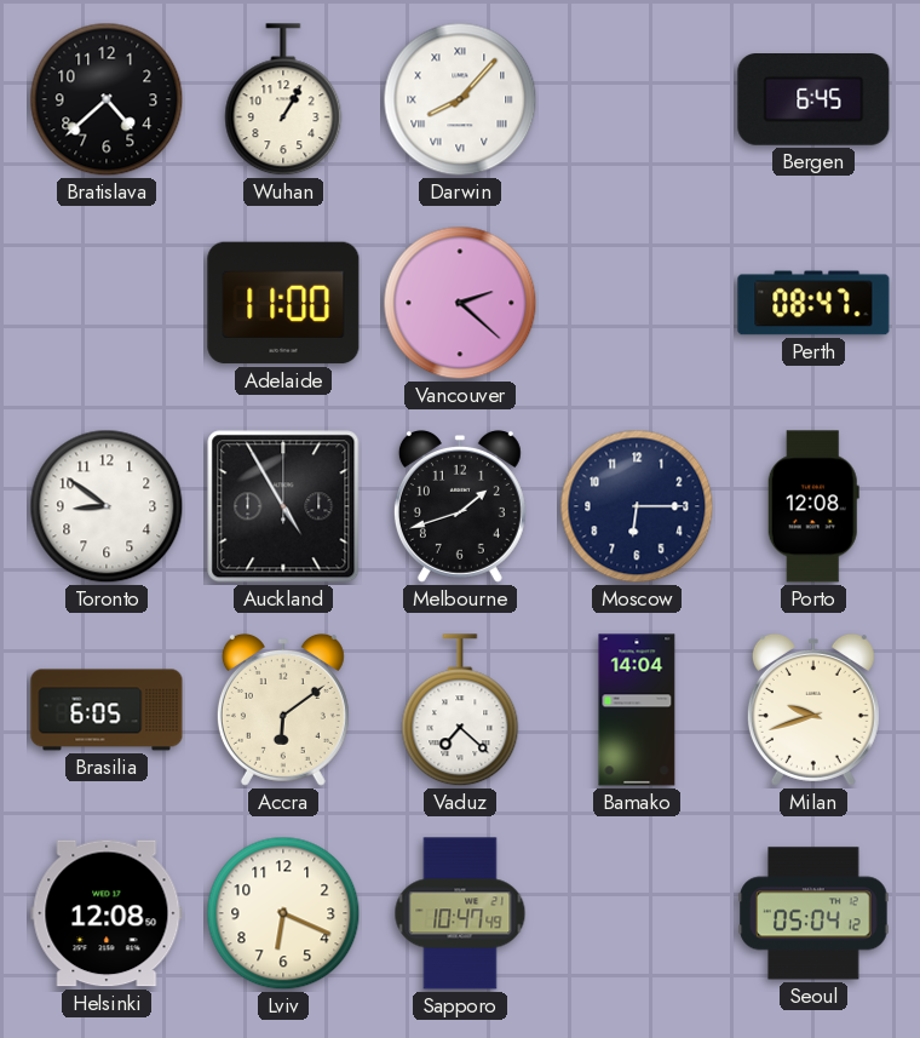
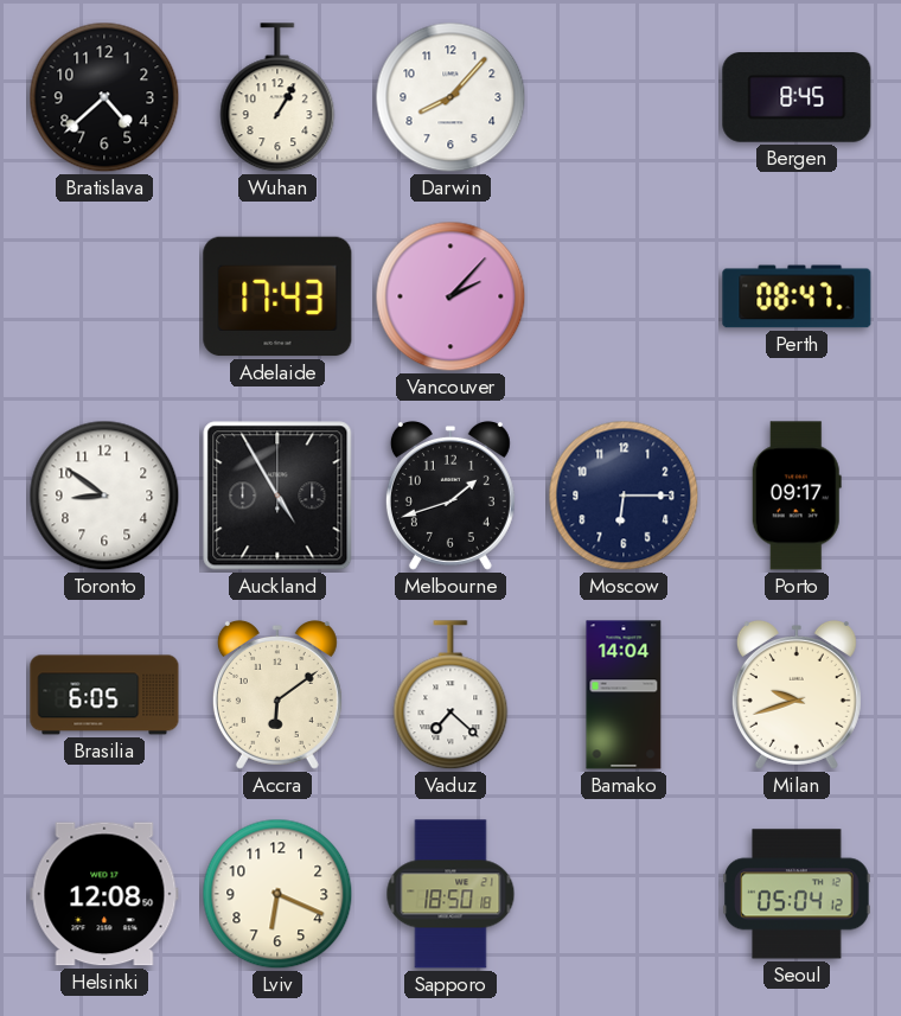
Darwin numerals: Roman -> Arabic (451, 97)
Bergen: 6:45 -> 8:45 (797, 98)
Adelaide: 11:00 -> 17:43 (277, 296)
Vancouver: 2:22 -> 2:07 (451, 296)
Porto: 12:08 -> 09:17 (797, 496)
Sapporo: 10:47 -> 18:50 (451, 894)
